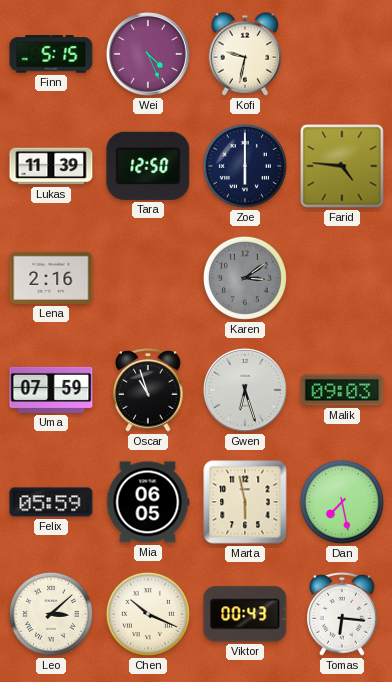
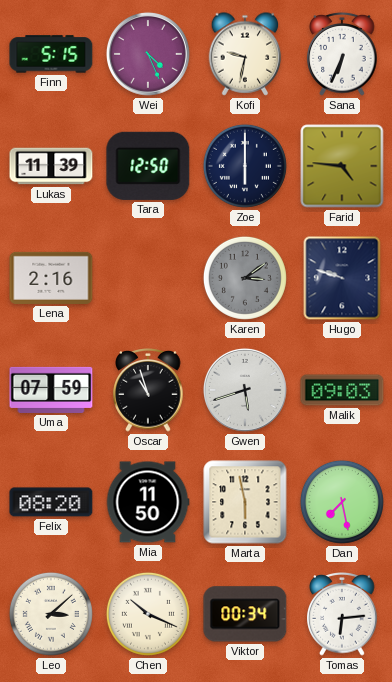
Sana: none -> 6:34 (342, 54)
Hugo: none -> 9:48 (342, 278)
Gwen: 6:27 -> 5:42 (245, 390)
Felix: 05:59 -> 08:20 (51, 502)
Mia: 06:05 -> 11:50 (148, 502)
Viktor: 00:43 -> 00:34 (245, 614)
Tomas: 6:16 -> 6:14 (342, 614)
